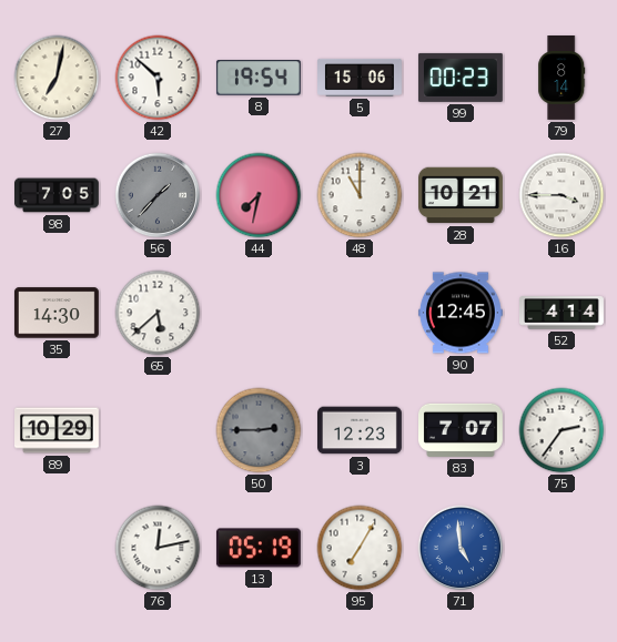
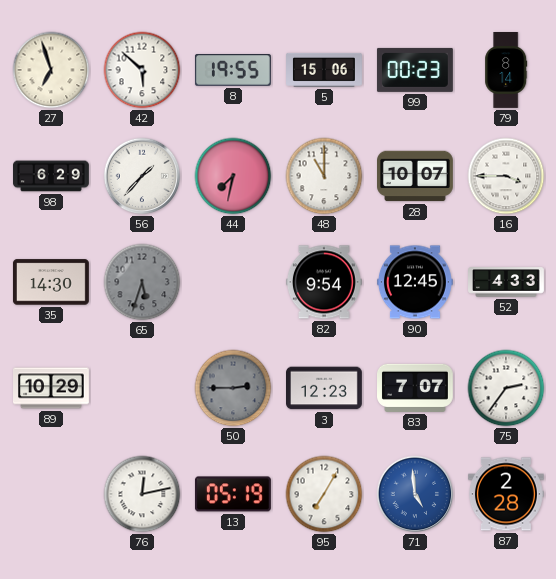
27: 7:02 -> 6:57 (51, 70)
8: 19:54 -> 19:55 (233, 71)
98: 7:05 -> 6:29 (52, 176)
56 dial: grey -> white (142, 176)
28: 10:21 -> 10:07 (416, 176)
65: 5:38 -> 5:33 (142, 282)
65 dial: white -> grey (142, 282)
82: none -> 9:54 (324, 282)
52: 4:14 -> 4:33 (507, 282)
87: none -> 2:28 (506, 494)
